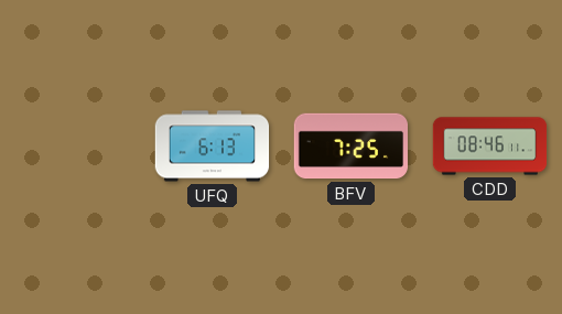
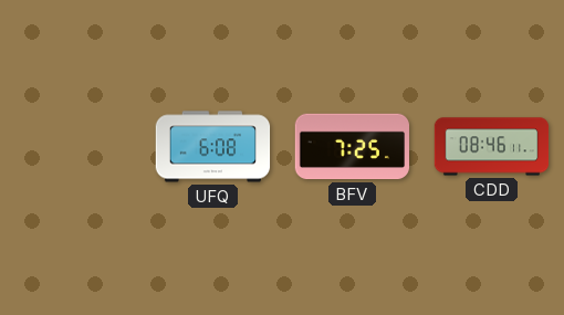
UFQ: 6:13 -> 6:08 (213, 147)
